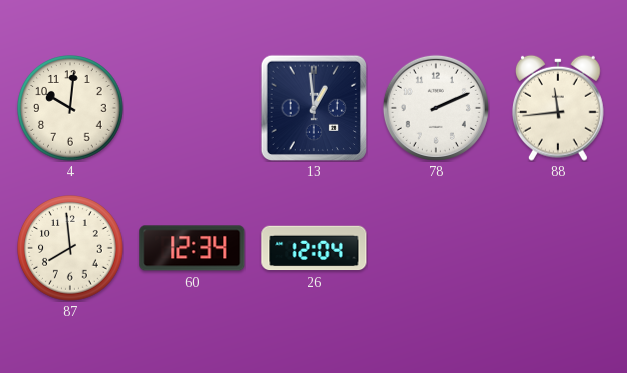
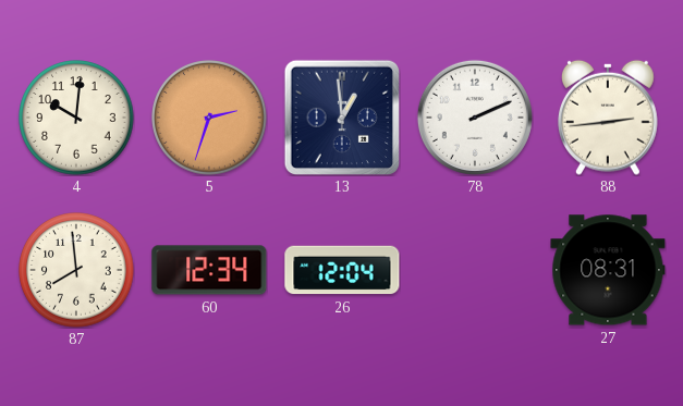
5: none -> 2:33 (209, 118)
88: 11:44 -> 2:44 (608, 118)
27: none -> 08:31 (608, 270)
